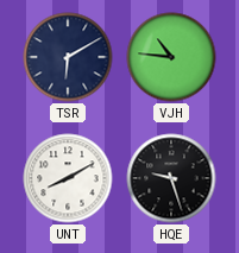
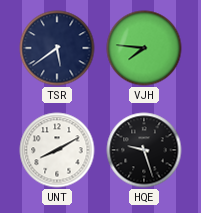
TSR: 6:10 -> 5:39 (57, 48)
VJH: 10:46 -> 7:46 (144, 48)
